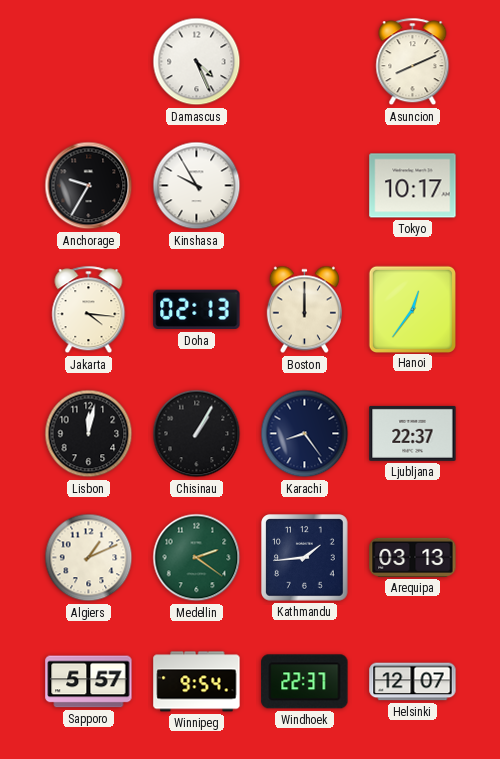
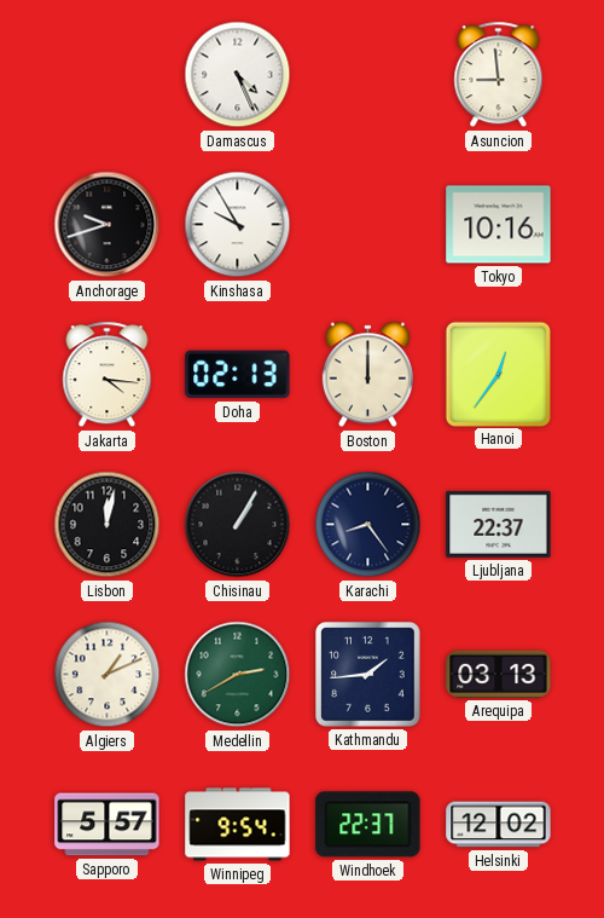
Asuncion: 8:11 -> 8:59 (499, 75)
Anchorage: 9:35 -> 9:42 (108, 225)
Tokyo: 10:17 -> 10:16 (499, 225)
Medellin: 2:21 -> 2:40 (238, 675)
Helsinki: 12:07 -> 12:02 (499, 825)
